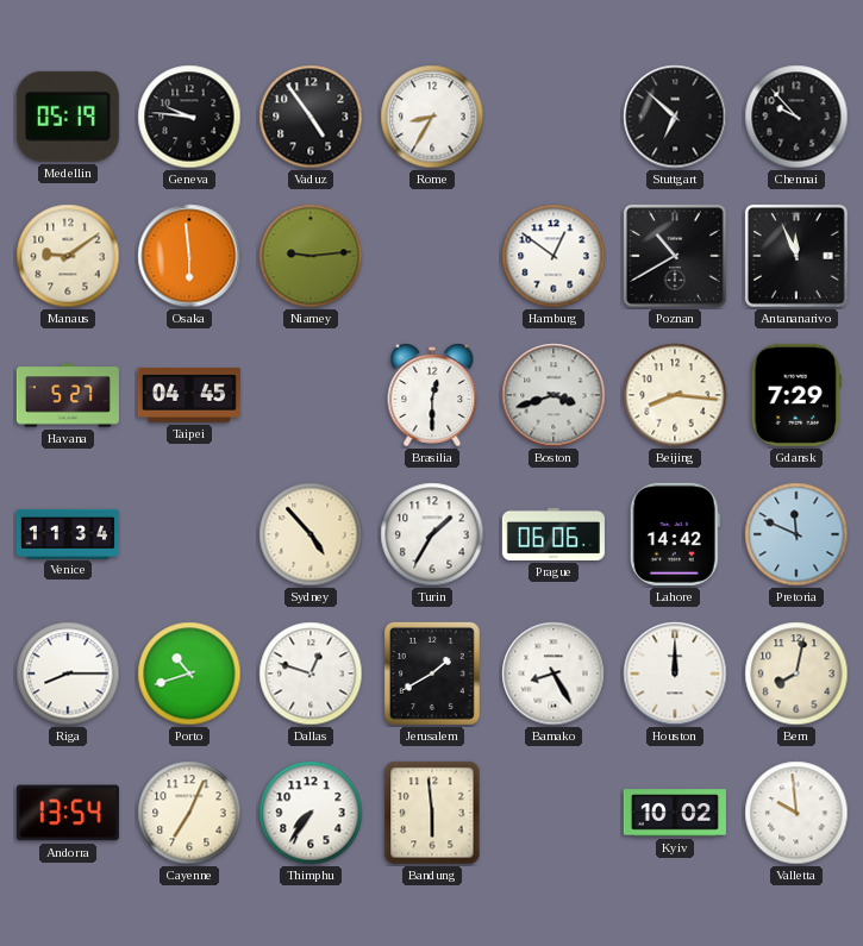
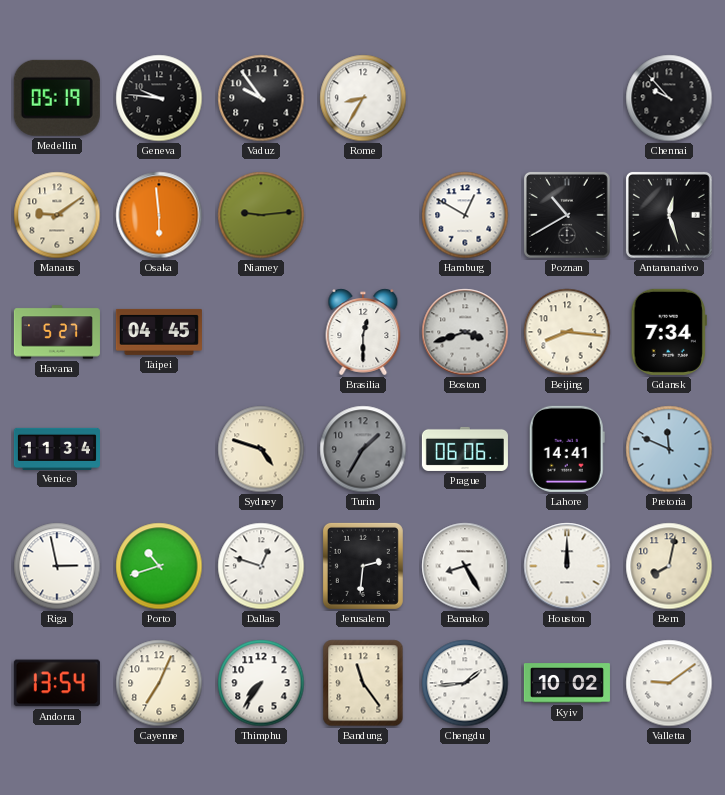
Vaduz: 4:54 -> 9:54 (261, 98)
Stuttgart: 6:52 -> none (675, 117)
Hamburg: 12:51 -> 12:50 (465, 215)
Antananarivo: 11:56 -> 12:27 (669, 215)
Gdansk: 7:29 -> 7:34 (669, 332)
Sydney: 4:53 -> 4:48 (261, 449)
Turin dial: white -> grey (363, 449)
Lahore: 14:42 -> 14:41 (567, 449)
Riga: 8:15 -> 2:58 (57, 566)
Jerusalem: 1:40 -> 2:31 (363, 566)
Bandung: 5:59 -> 11:24 (363, 683)
Chengdu: none -> 1:44 (465, 683)
Valletta: 9:59 -> 9:09 (669, 683)
